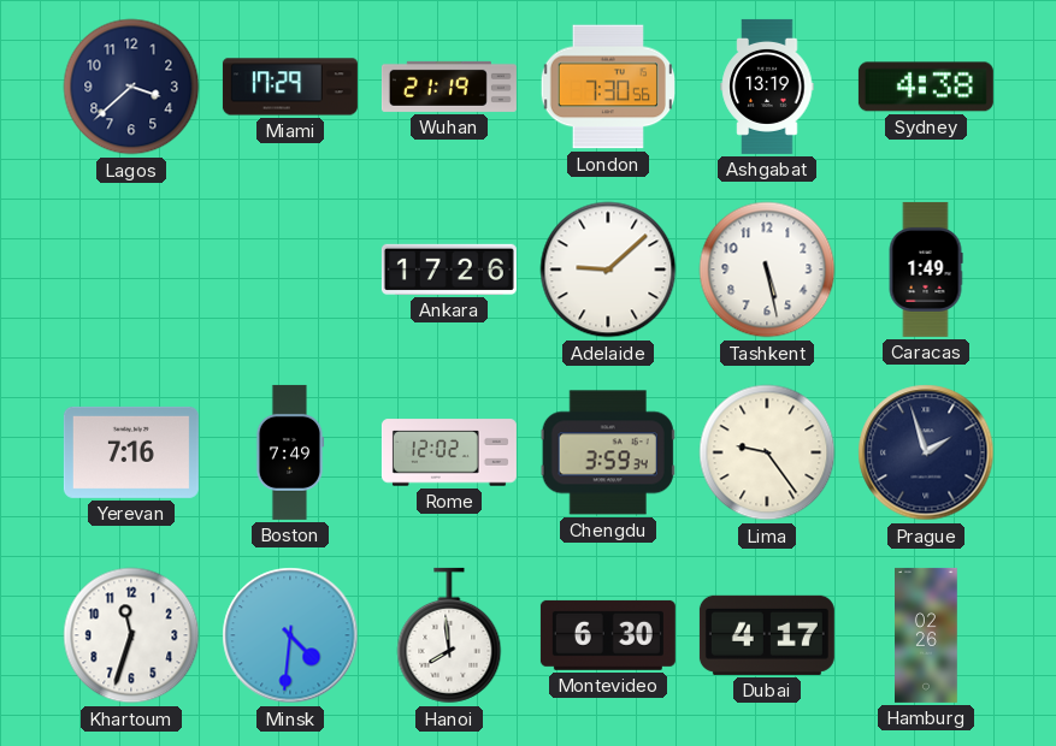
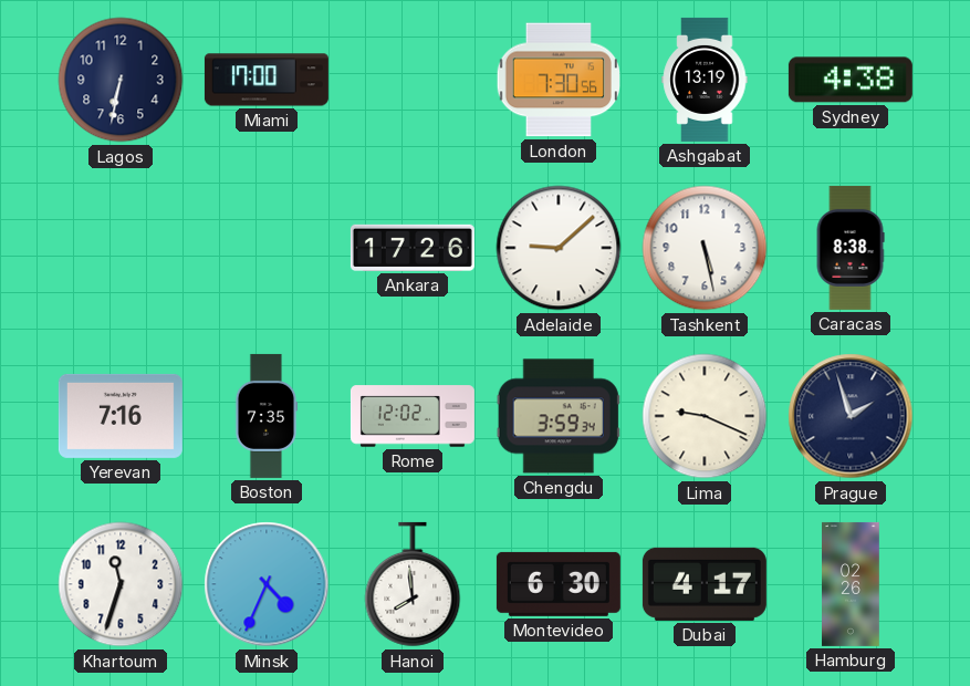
Lagos: 3:38 -> 6:32 (121, 80)
Miami: 17:29 -> 17:00 (267, 80)
Wuhan: 21:19 -> none (449, 87)
Caracas: 1:49 -> 8:38 (851, 248)
Boston: 7:49 -> 7:35 (267, 416)
Lima: 9:24 -> 9:19 (705, 416)
Minsk: 4:31 -> 4:34 (267, 584)
